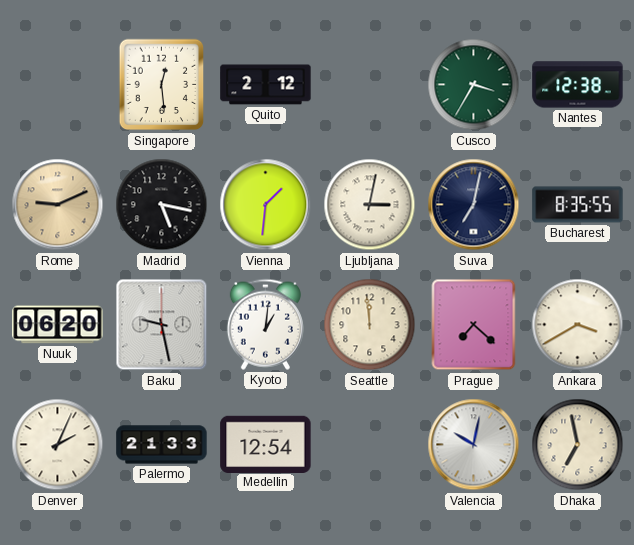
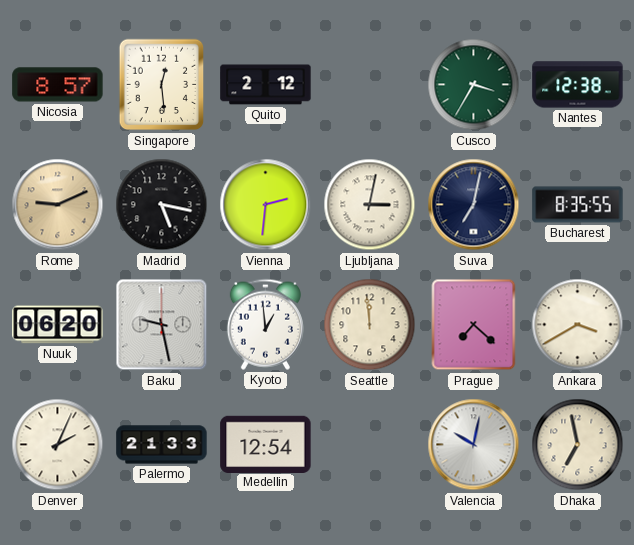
Nicosia: none -> 8:57 (58, 85)
Vienna: 1:31 -> 2:31 (266, 205)
Kyoto: 1:01 -> 12:59 (265, 324)
